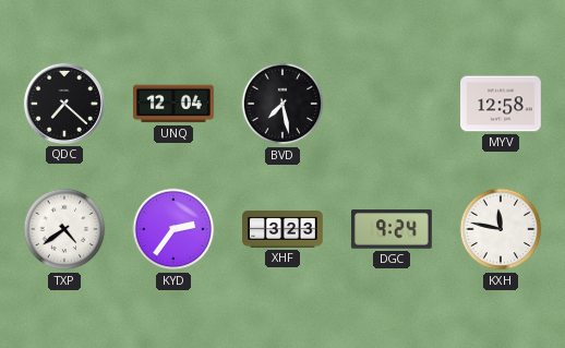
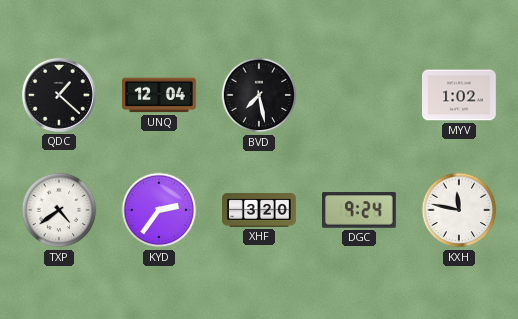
QDC: 7:22 -> 1:22 (59, 95)
MYV: 12:58 -> 1:02 (459, 95)
XHF: 3:23 -> 3:20 (259, 210)
